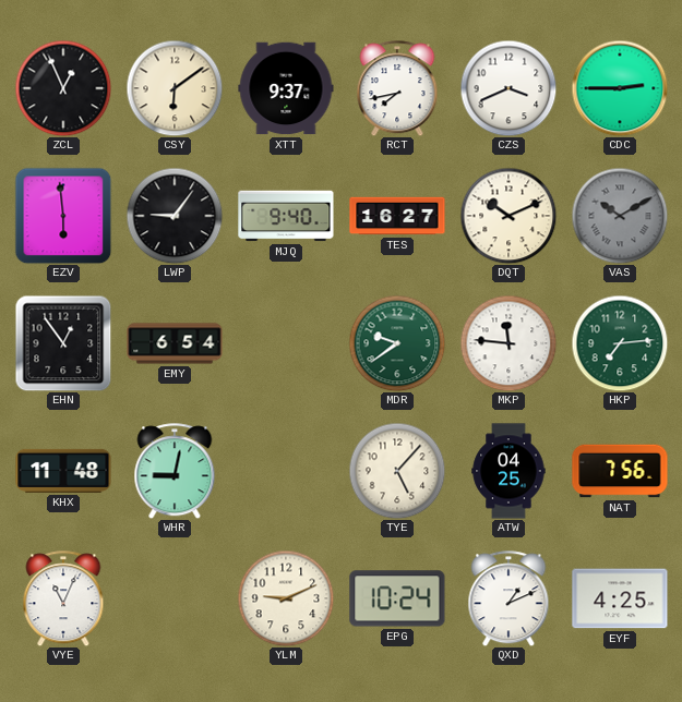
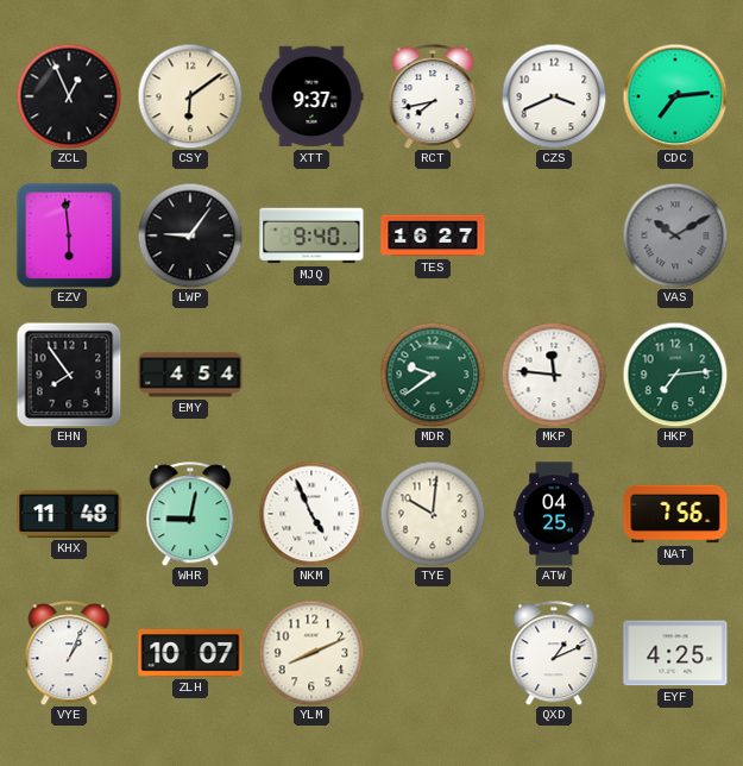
CDC: 2:45 -> 7:14 (675, 96)
DQT: 10:11 -> none (508, 216)
EHN: 12:54 -> 7:54 (69, 375)
EMY: 6:54 -> 4:54 (190, 375)
NKM: none -> 4:56 (311, 514)
TYE: 5:07 -> 10:01 (433, 514)
VYE: 11:04 -> 1:04 (69, 653)
ZLH: none -> 10:07 (190, 653)
YLM: 9:11 -> 8:11 (311, 653)
EPG: 10:24 -> none (397, 598)
